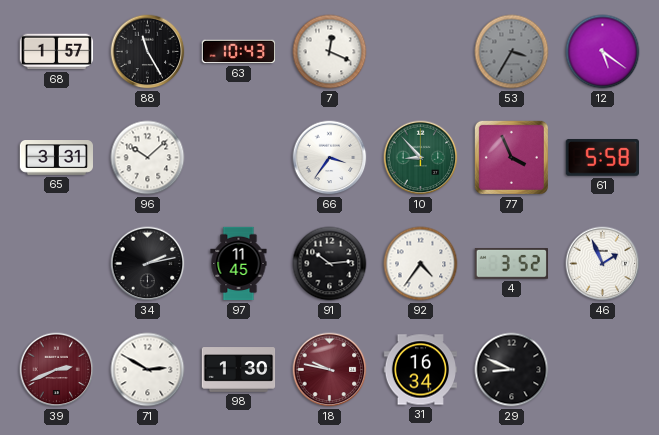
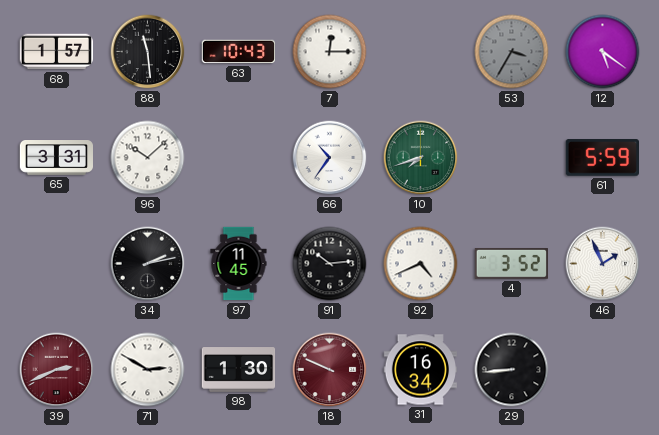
88: 11:25 -> 11:29 (148, 52)
7: 12:19 -> 12:15 (330, 52)
66: 3:36 -> 10:36 (330, 158)
10: 8:53 -> 7:42 (421, 158)
77: 3:56 -> none (511, 157)
61: 5:58 -> 5:59 (602, 158)
92: 4:36 -> 4:41 (421, 264)
18: 9:47 -> 9:49 (330, 370)
29: 8:49 -> 8:44 (512, 370)
